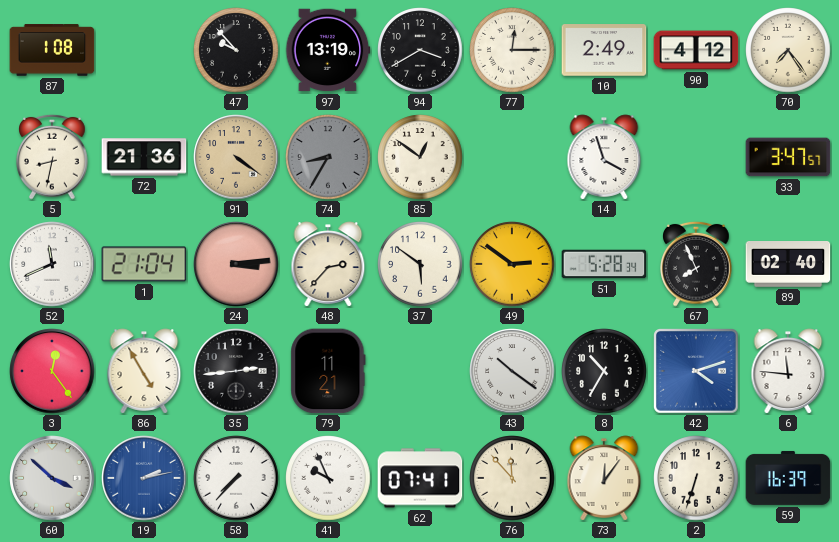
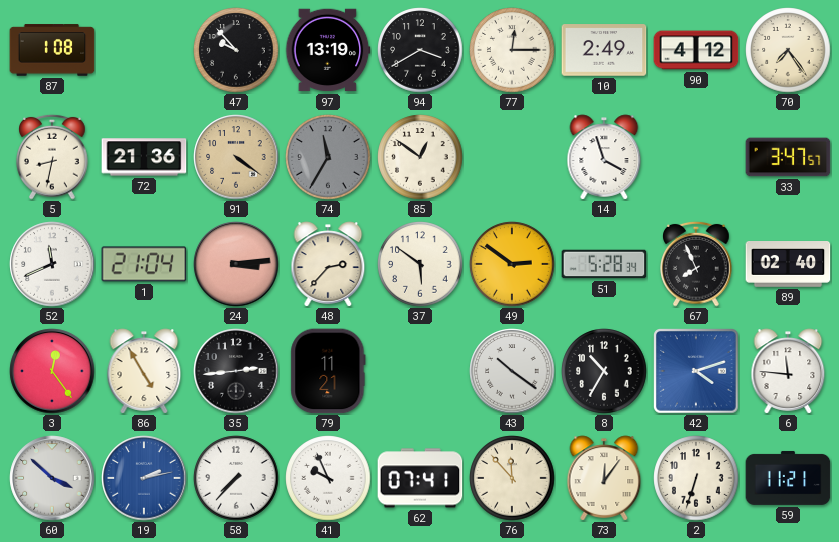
74: 8:35 -> 11:35 (328, 157)
59: 16:39 -> 11:21 (788, 478)
